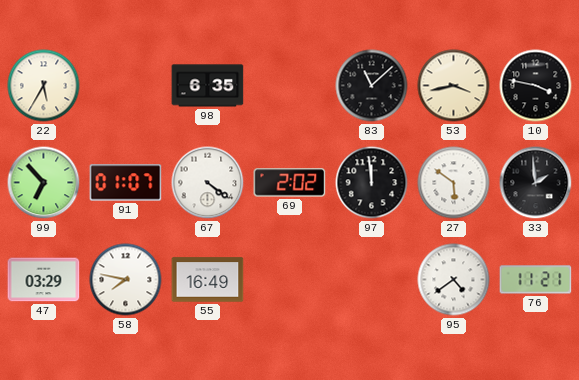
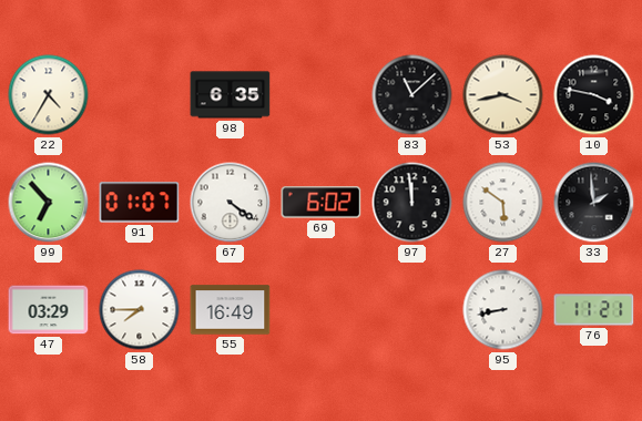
22: 5:35 -> 4:35 (49, 95)
69: 2:02 -> 6:02 (322, 203)
58: 7:47 -> 7:45 (140, 310)
95: 4:39 -> 8:43 (503, 310)
